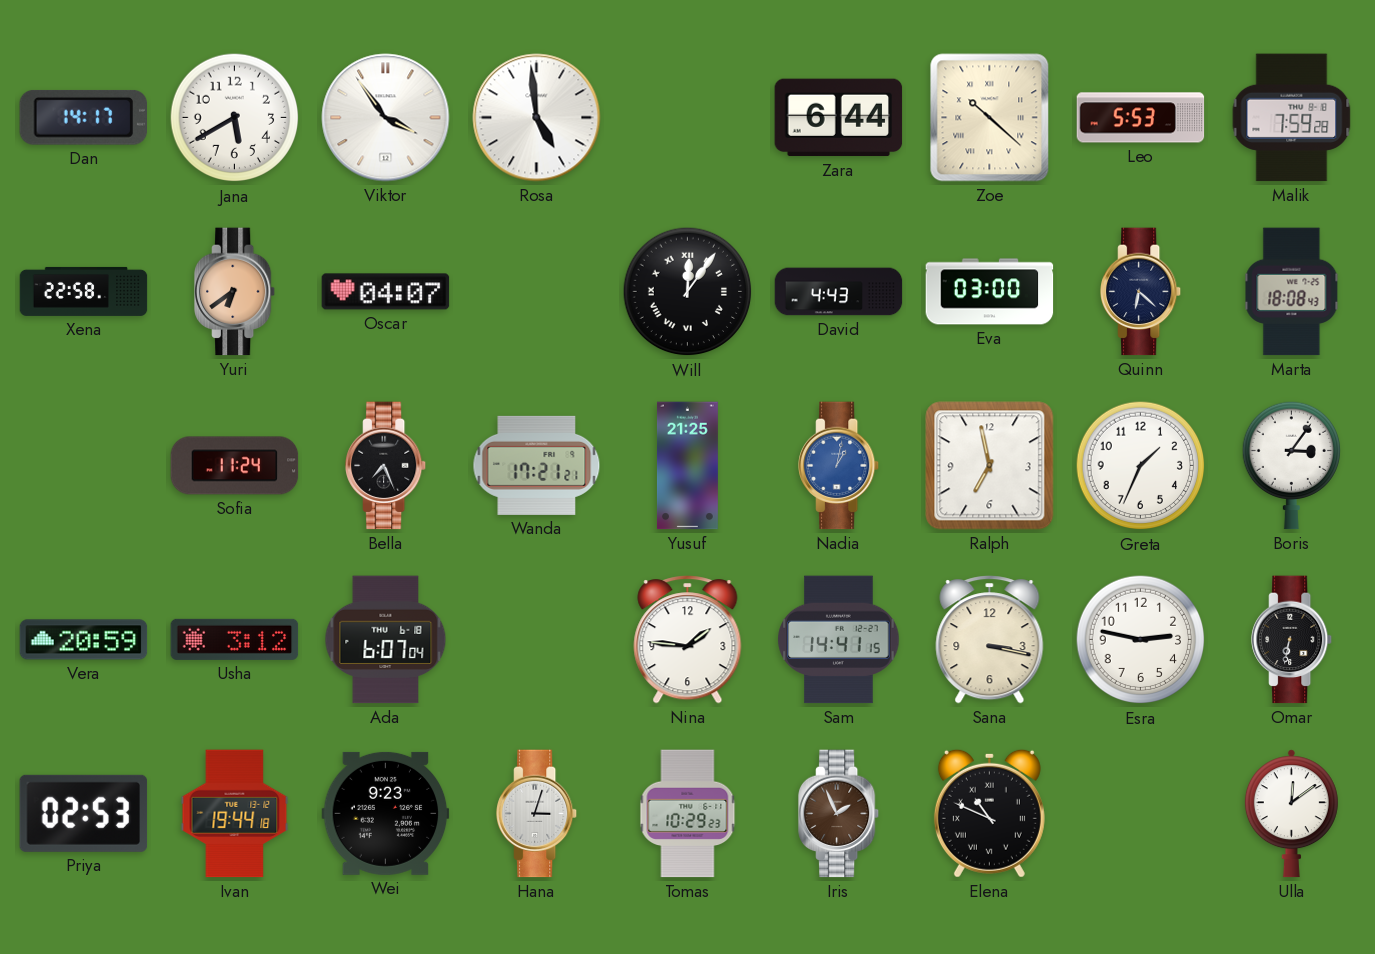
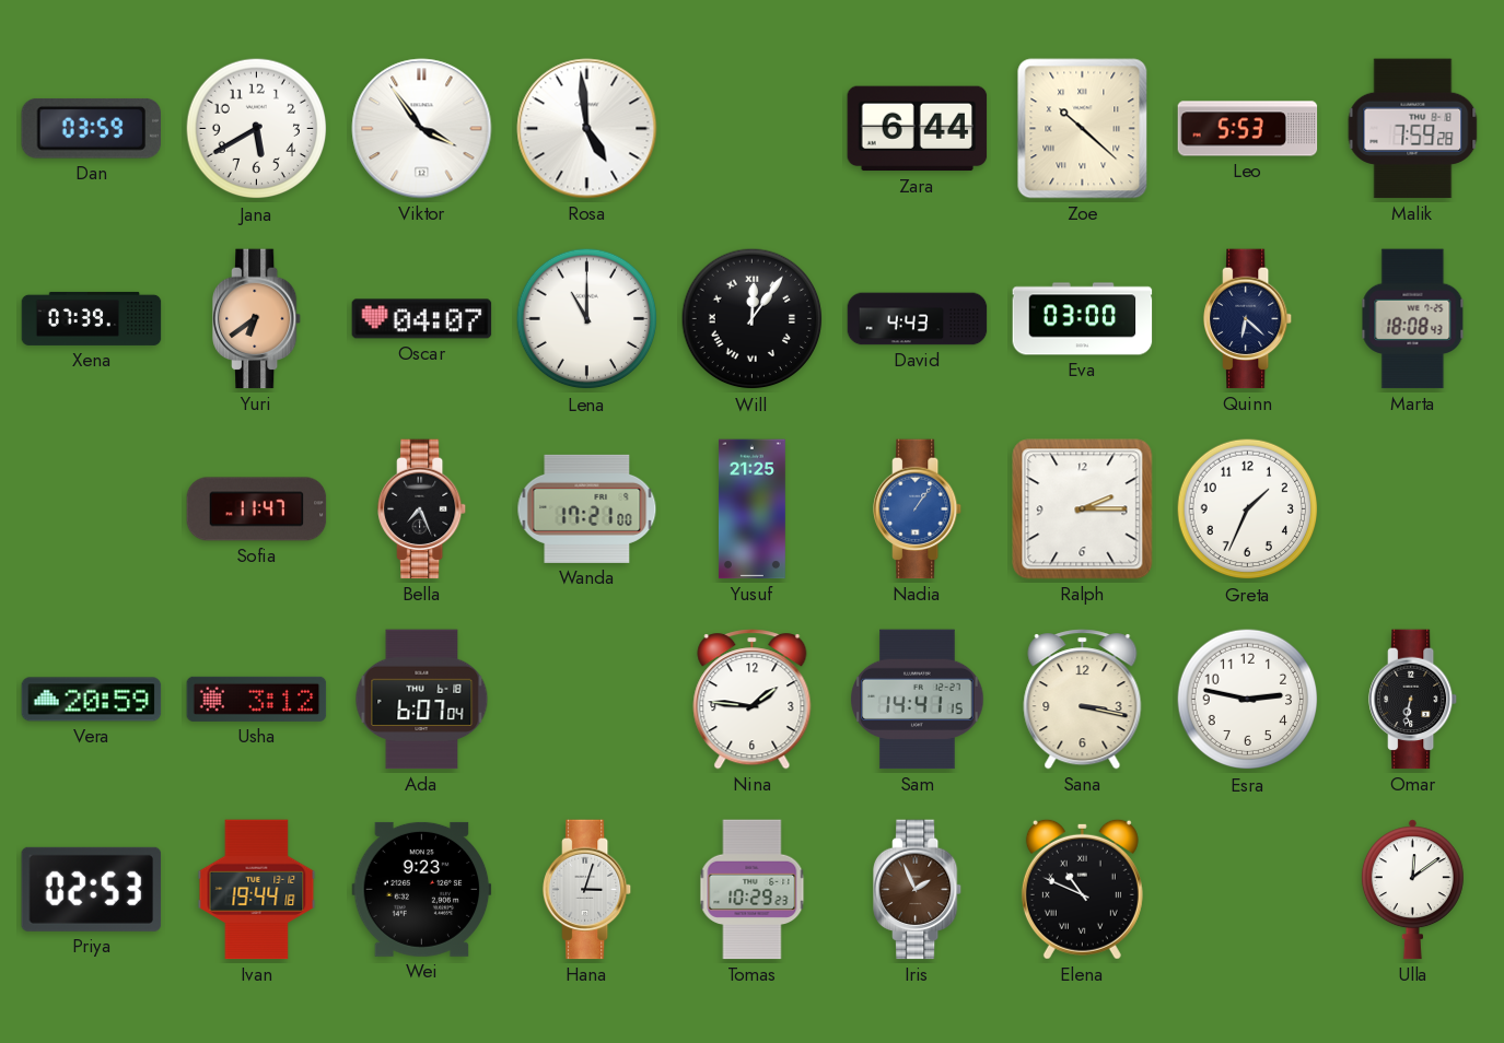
Dan: 14:17 -> 03:59 (91, 128)
Xena: 22:58 -> 07:39 (92, 318)
Lena: none -> 11:00 (587, 319)
Sofia: 11:24 -> 11:47 (257, 509)
Wanda: 17:21:21 -> 17:21:00 (587, 508)
Nadia: 1:02 -> 1:06 (919, 509)
Ralph: 6:58 -> 2:15 (1083, 509)
Boris: 3:06 -> none (1291, 465)
